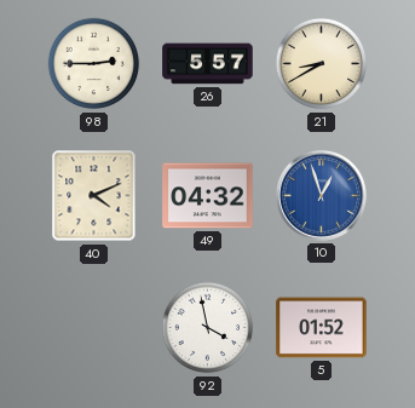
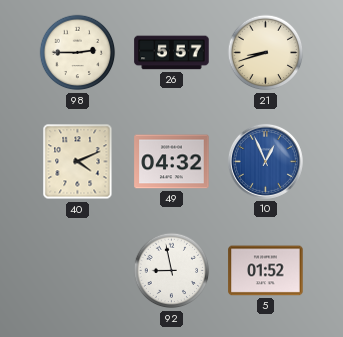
21: 8:40 -> 8:42 (266, 53)
10: 12:57 -> 12:56 (265, 161)
92: 3:58 -> 8:58 (172, 271)
